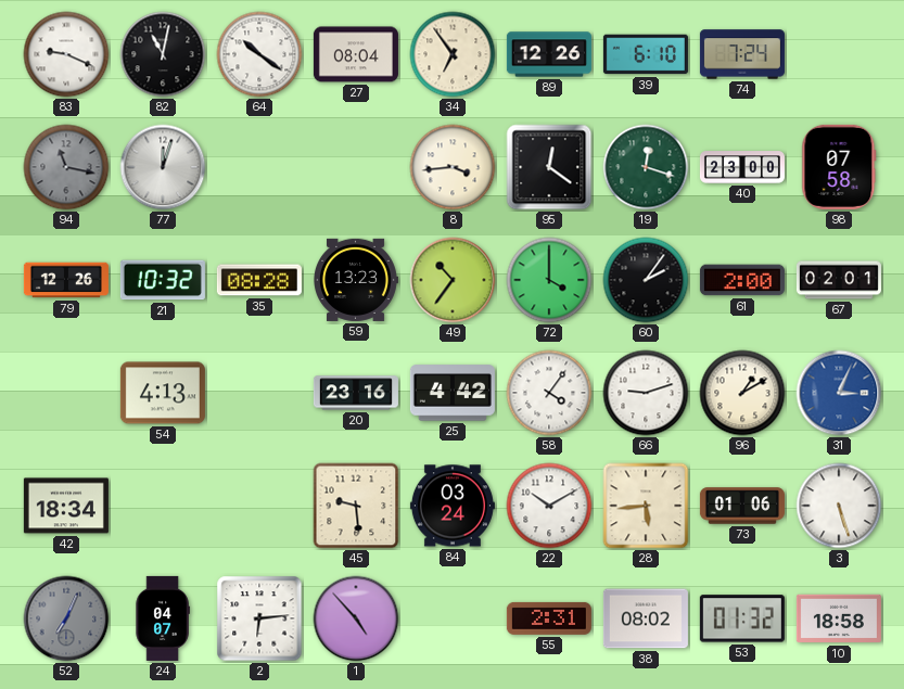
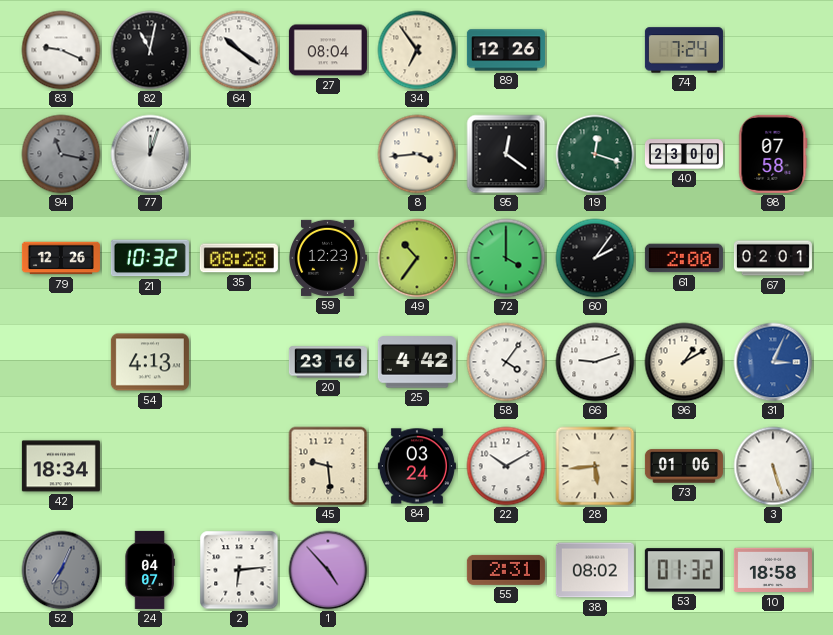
39: 6:10 -> none (646, 54)
59: 13:23 -> 12:23 (328, 258)
